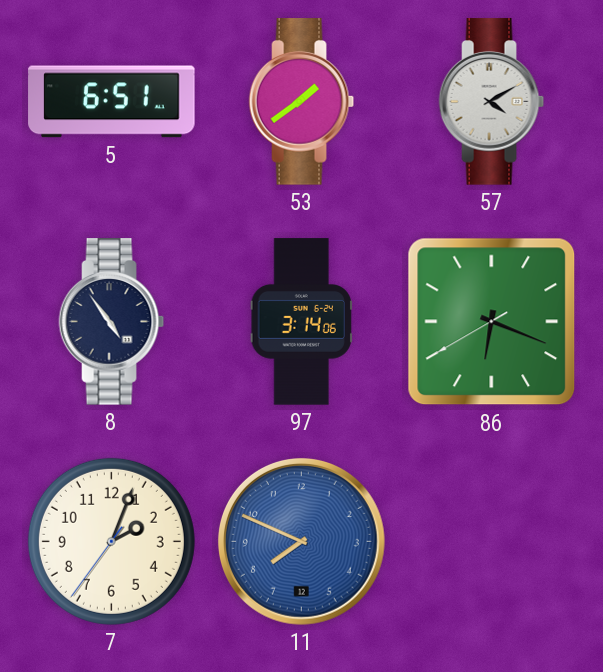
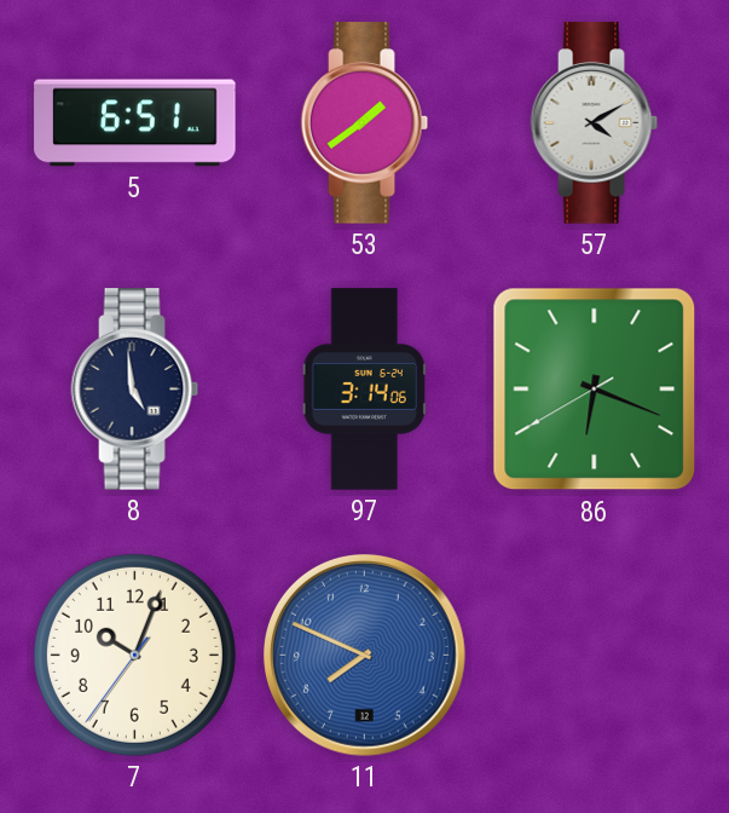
8: 4:54 -> 4:59 (135, 390)
7: 2:03 -> 10:03 (134, 655)
